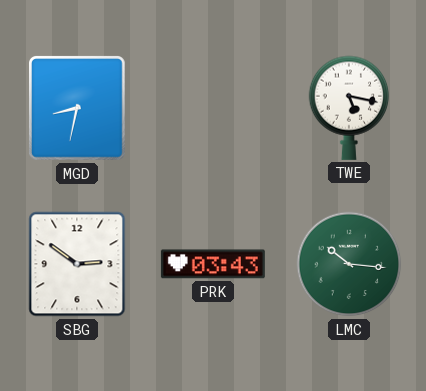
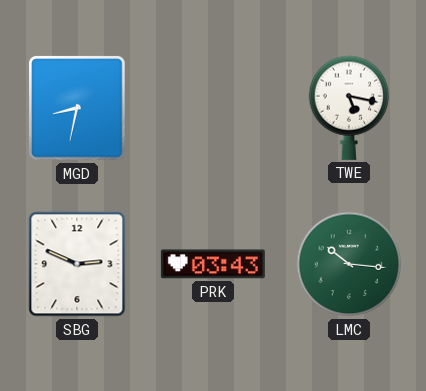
SBG: 2:51 -> 2:49 (77, 264)
